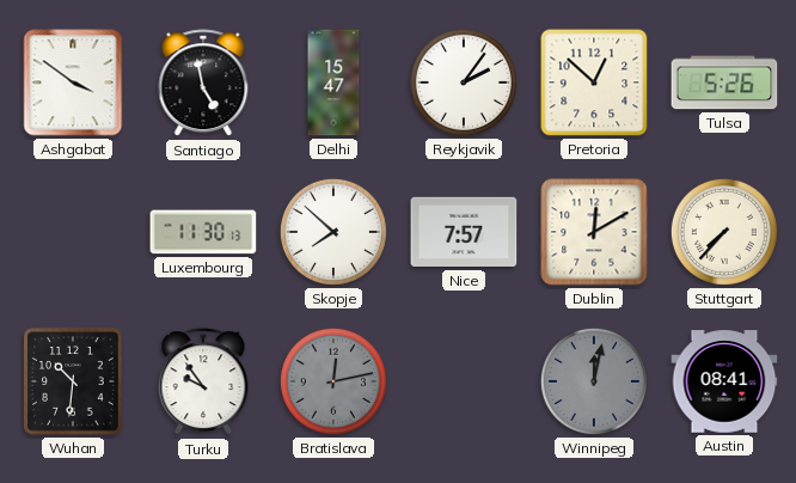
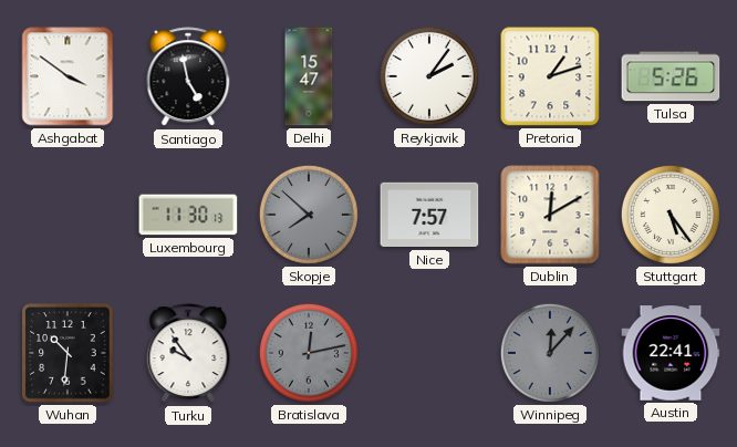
Pretoria: 12:52 -> 1:12 (550, 76)
Skopje dial: white -> grey (309, 215)
Stuttgart: 7:37 -> 5:24 (671, 215)
Winnipeg: 12:02 -> 12:07 (550, 353)
Austin: 08:41 -> 22:41 (671, 353)
